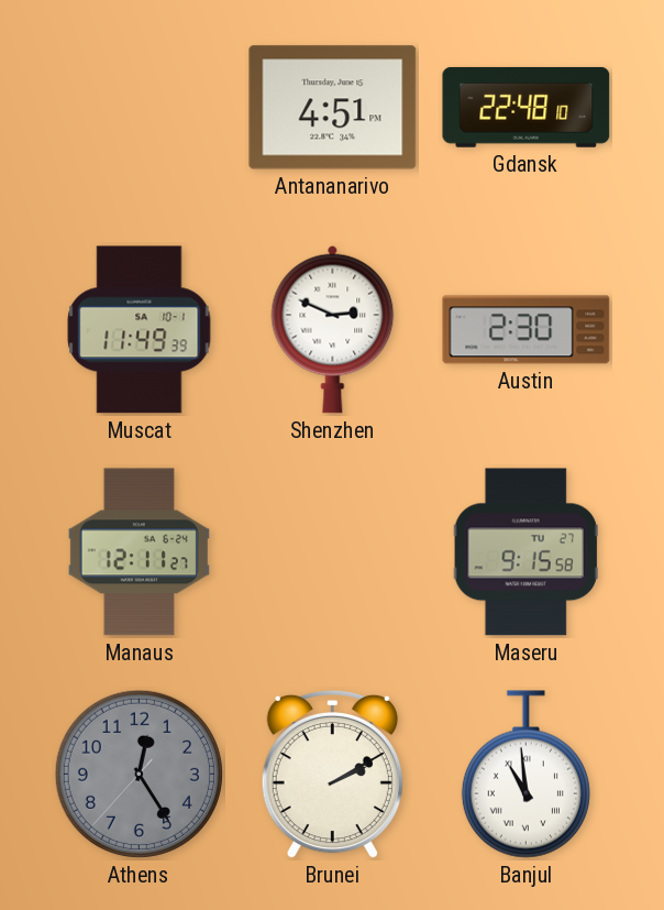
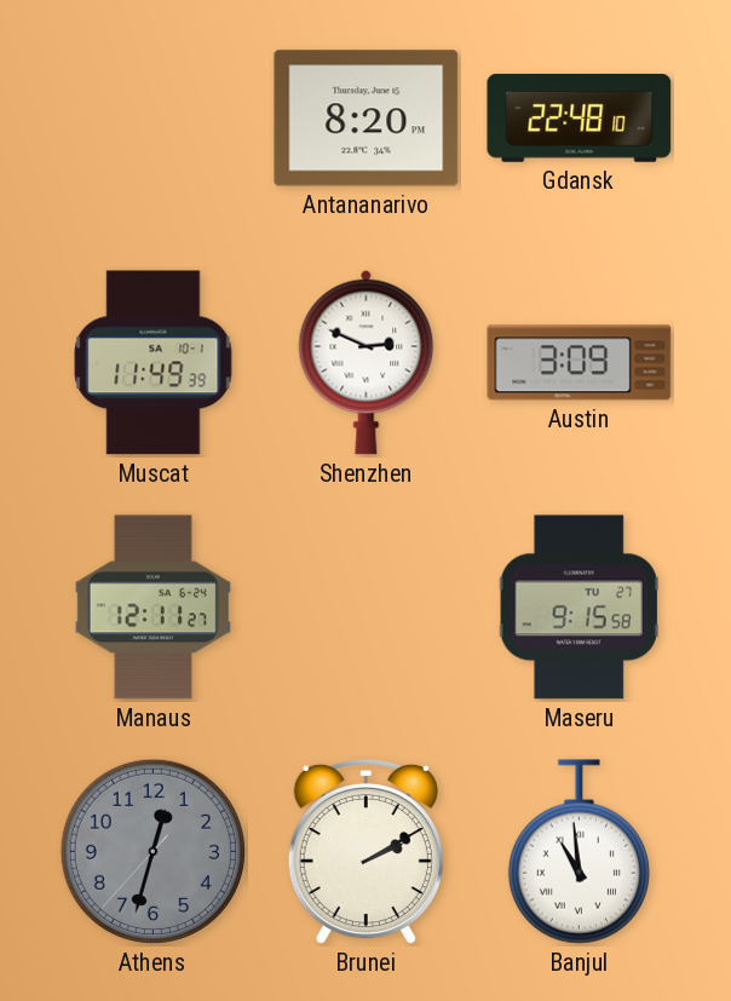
Antananarivo: 4:51 -> 8:20 (367, 119)
Austin: 2:30 -> 3:09 (580, 363)
Athens: 12:24 -> 12:32 (152, 851)
